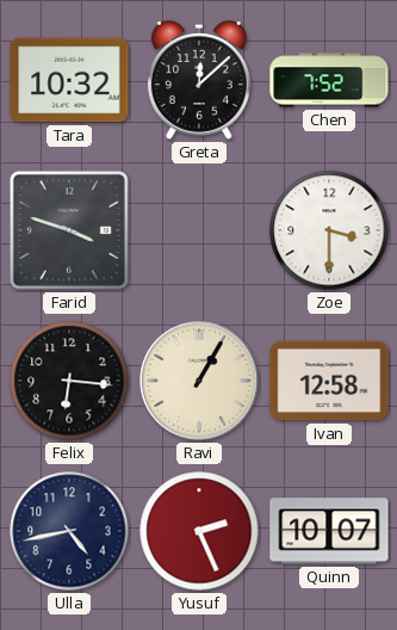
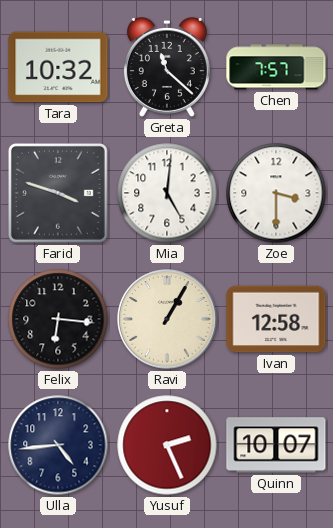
Greta: 12:08 -> 11:22 (167, 67)
Chen: 7:52 -> 7:57 (276, 67)
Mia: none -> 5:01 (167, 193)
Ulla: 4:43 -> 4:44 (58, 445)
